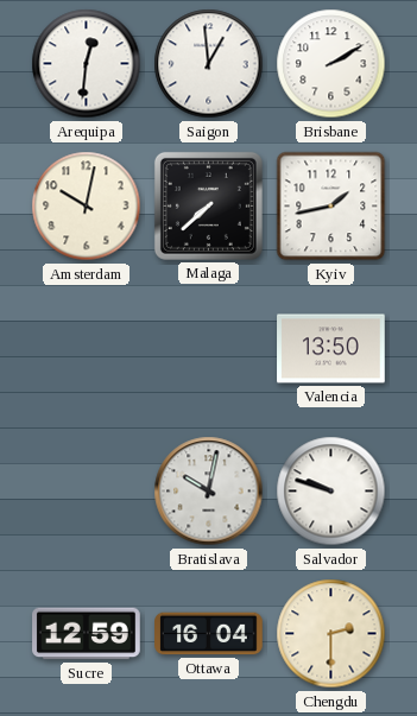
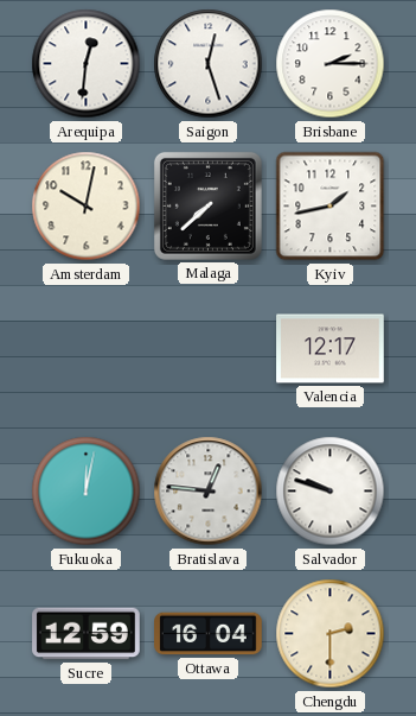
Saigon: 12:59 -> 12:27 (209, 64)
Brisbane: 2:10 -> 2:15 (331, 64)
Valencia: 13:50 -> 12:17 (331, 349)
Fukuoka: none -> 12:02 (87, 492)
Bratislava: 10:02 -> 12:46 (209, 492)
